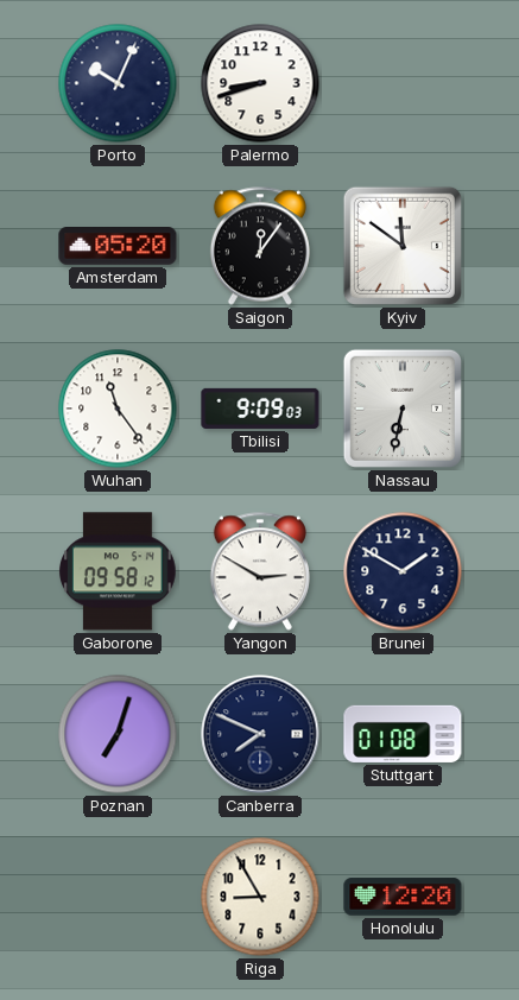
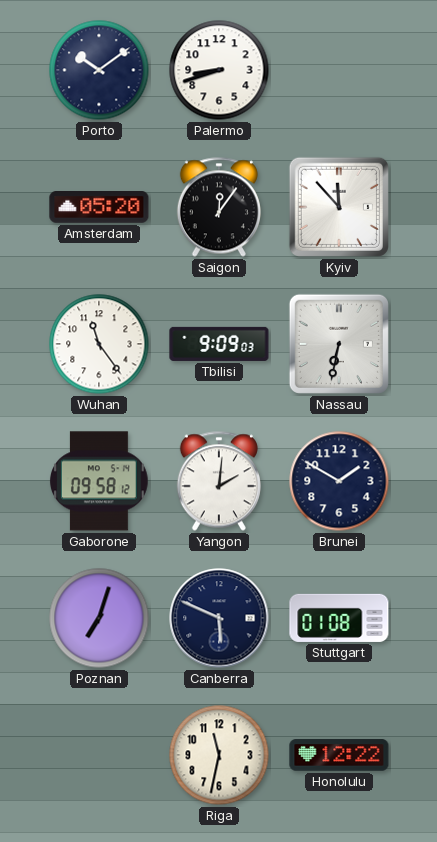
Porto: 10:04 -> 10:09 (99, 70)
Kyiv: 11:51 -> 11:53 (339, 207)
Yangon: 2:50 -> 2:01 (219, 481)
Canberra: 7:49 -> 5:49 (219, 618)
Riga: 8:55 -> 11:32 (219, 755)
Honolulu: 12:20 -> 12:22 (339, 755)
